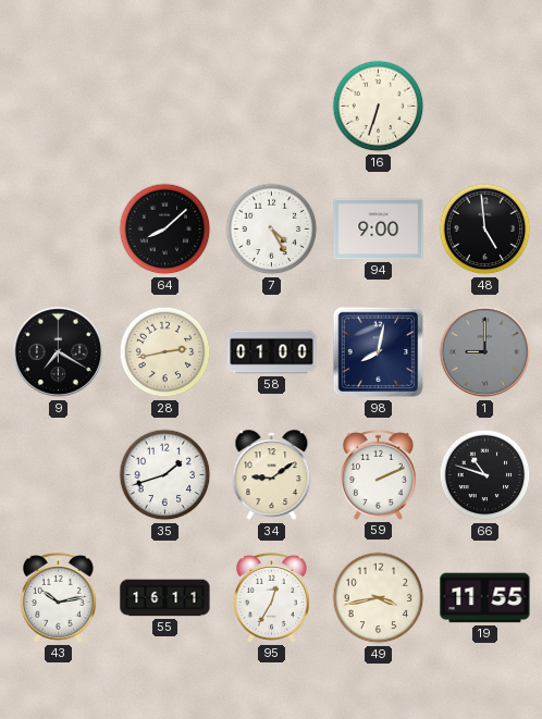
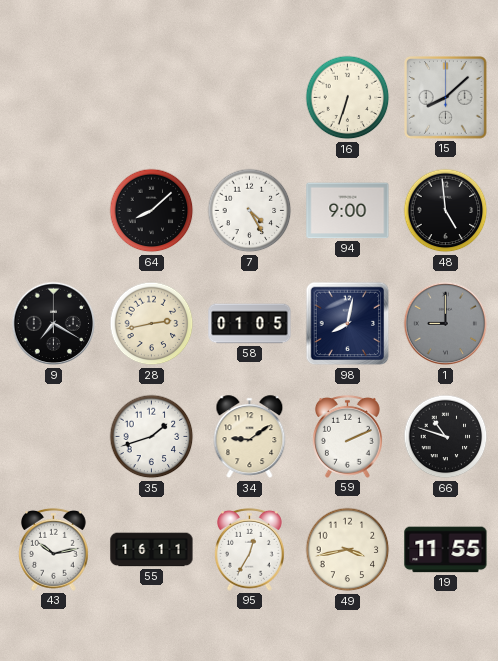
15: none -> 8:08 (446, 98)
58: 01:00 -> 01:05 (250, 324)
